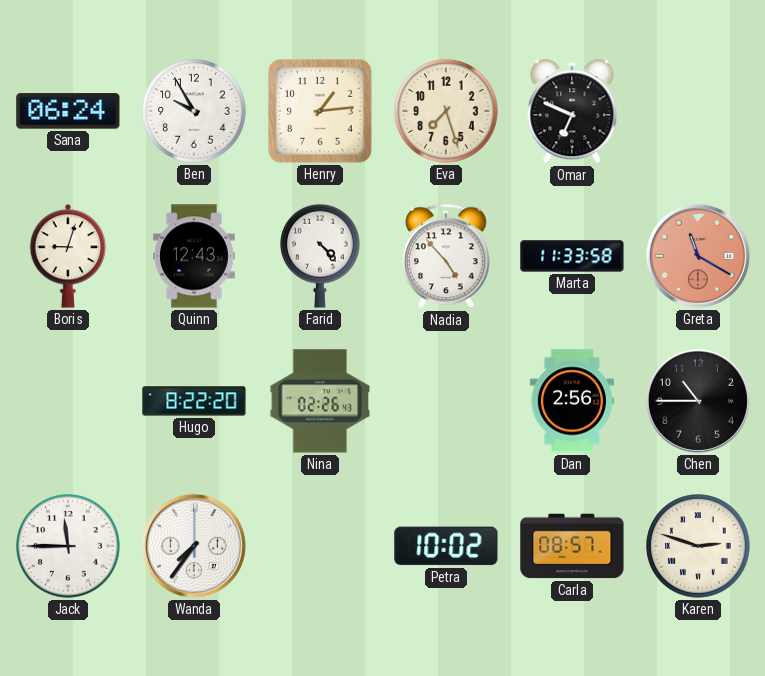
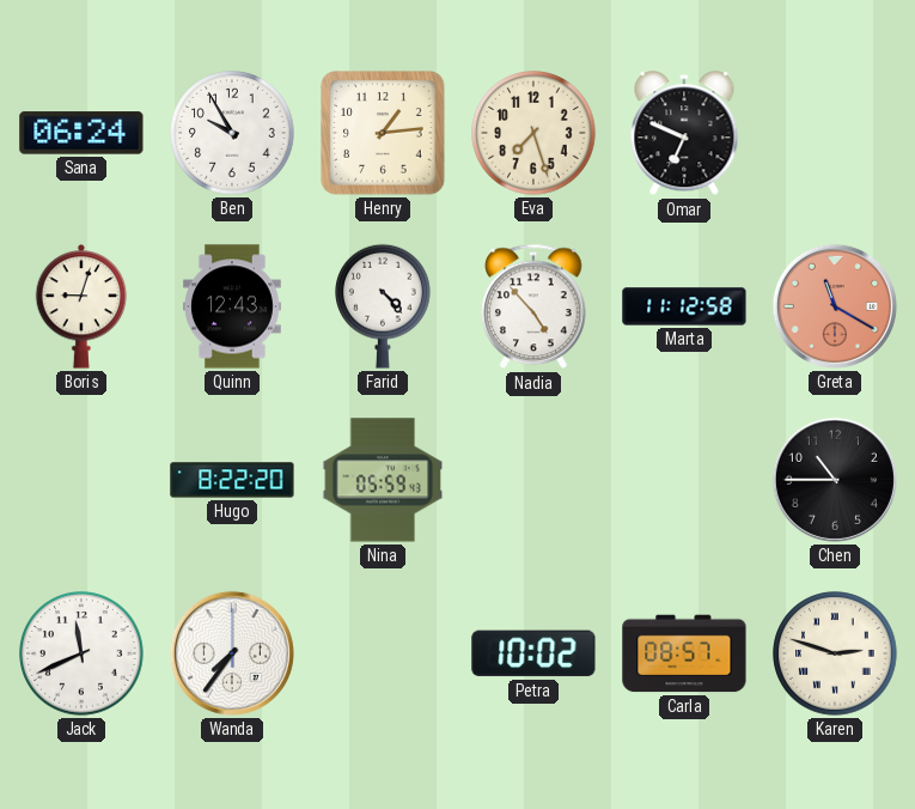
Marta: 11:33 -> 11:12 (684, 306)
Nina: 02:26 -> 05:59 (383, 480)
Dan: 2:56 -> none (572, 401)
Jack: 11:45 -> 11:41 (81, 653)
